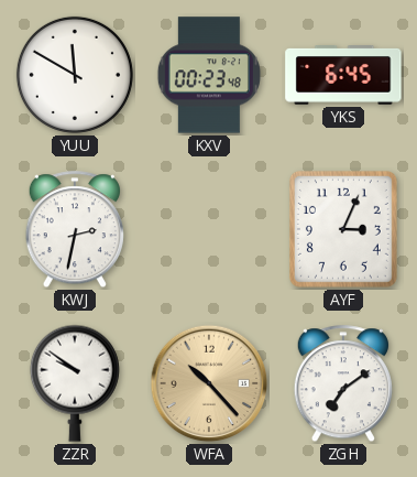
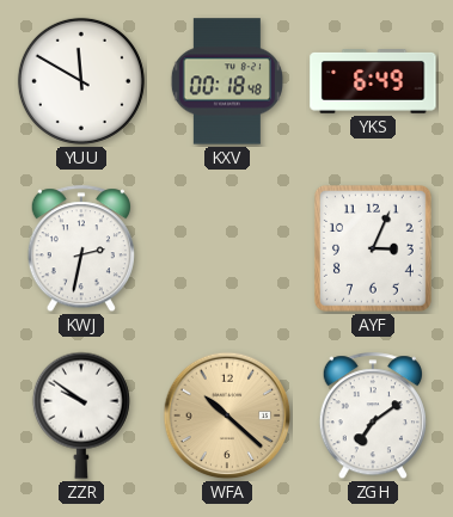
KXV: 00:23 -> 00:18 (227, 81)
YKS: 6:45 -> 6:49 (373, 82)
WFA: 10:23 -> 10:22 (227, 416)
